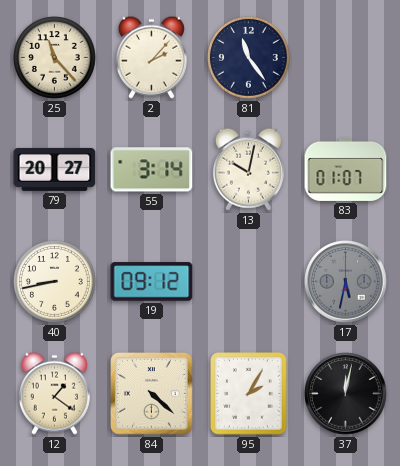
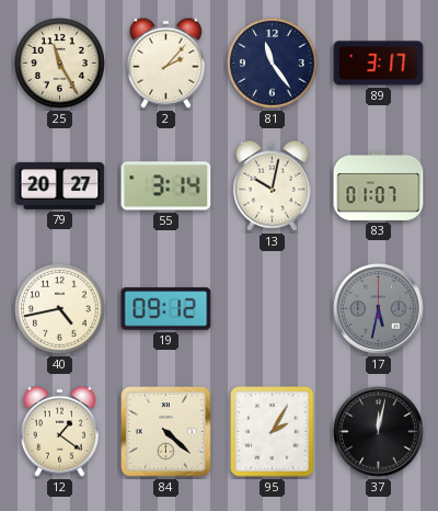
25: 11:23 -> 11:25 (60, 64)
89: none -> 3:17 (379, 64)
40: 8:43 -> 4:43 (60, 309)
